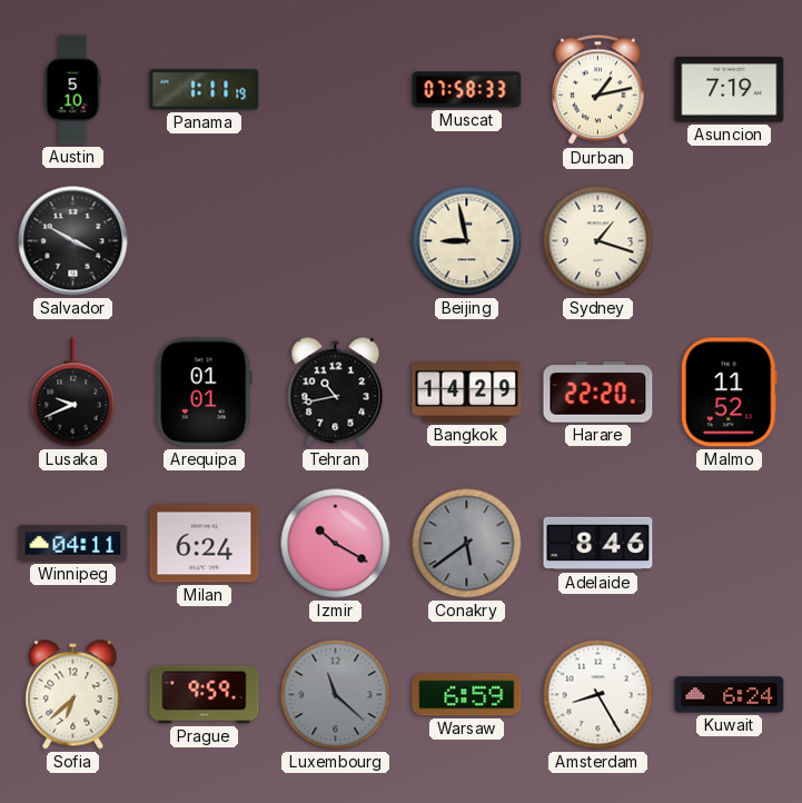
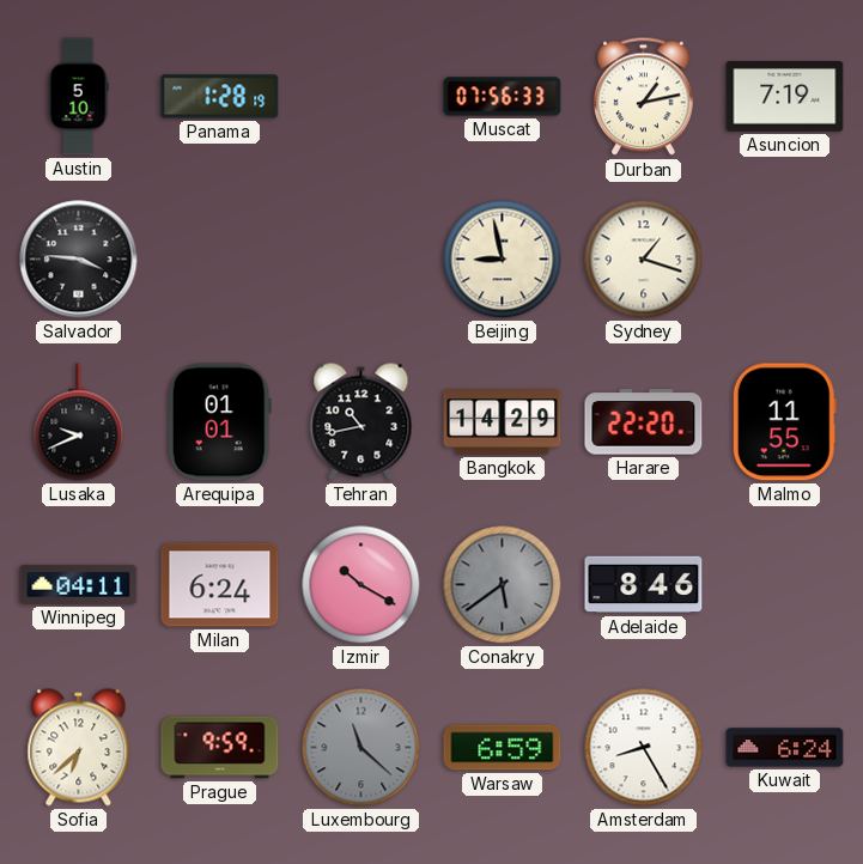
Panama: 1:11 -> 1:28 (220, 97)
Muscat: 07:58 -> 07:56 (503, 97)
Salvador: 3:50 -> 3:46 (79, 260)
Malmo: 11:52 -> 11:55 (784, 422)
